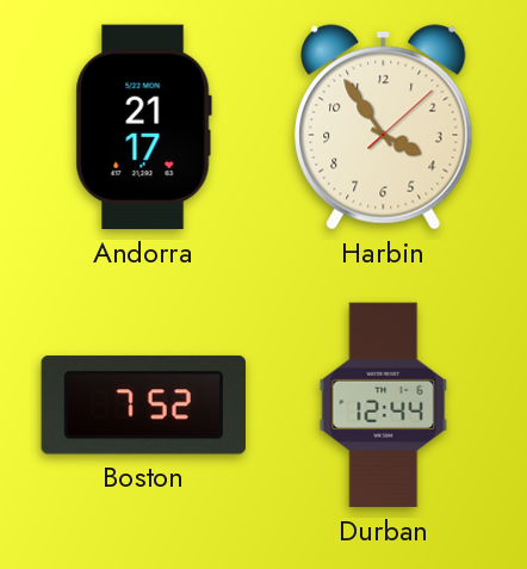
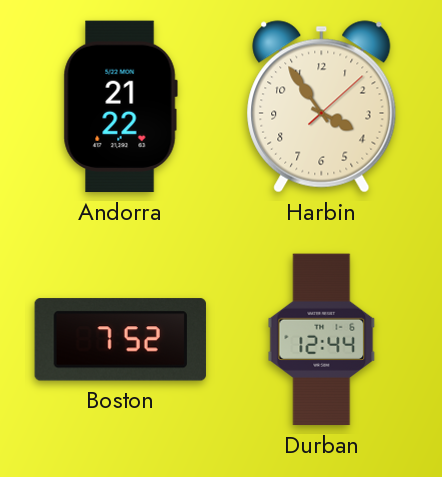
Andorra: 21:17 -> 21:22 (120, 107)
